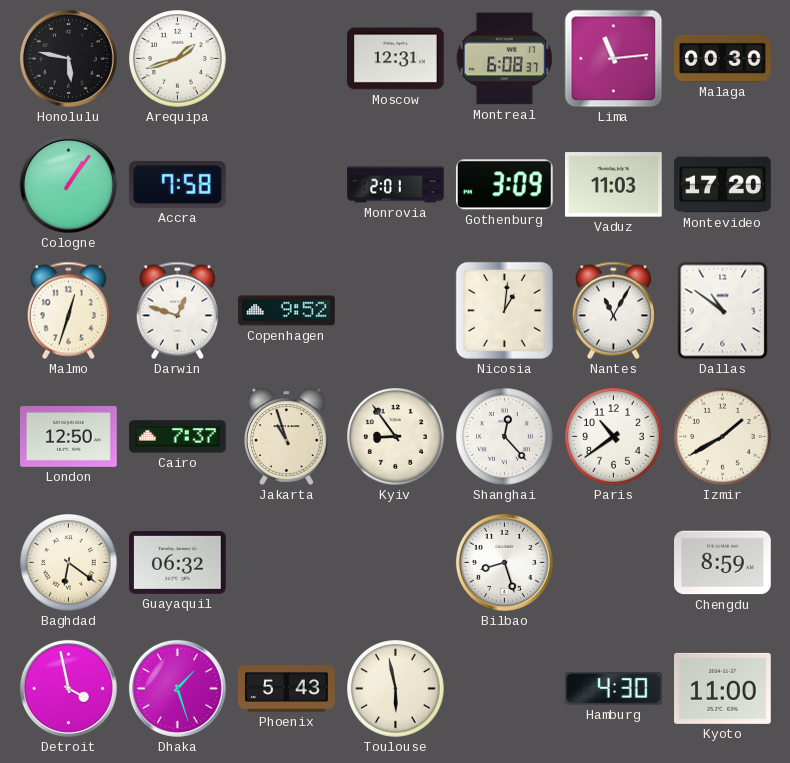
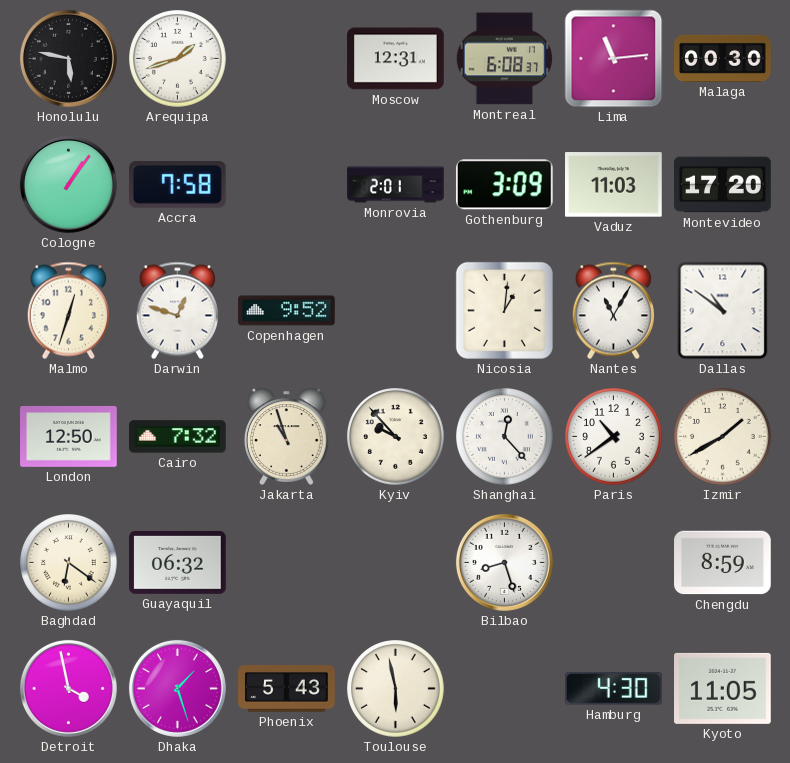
Cairo: 7:37 -> 7:32 (178, 437)
Kyiv: 8:54 -> 9:53 (396, 437)
Kyoto: 11:00 -> 11:05 (723, 688)
